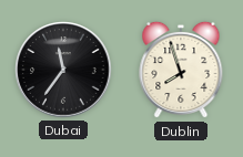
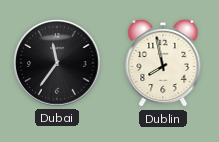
Dublin: 7:57 -> 7:58 (163, 63)
